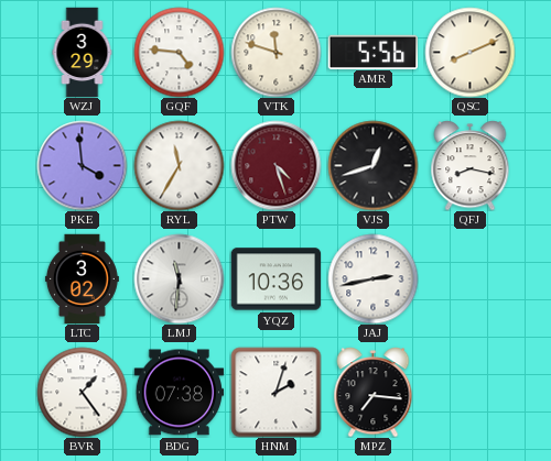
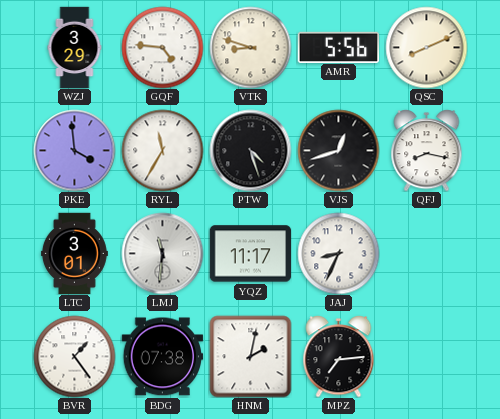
VTK: 11:48 -> 8:48 (250, 47)
PTW dial: burgundy -> black (250, 150)
LTC: 3:02 -> 3:01 (74, 253)
YQZ: 10:36 -> 11:17 (250, 254)
JAJ: 2:43 -> 8:34 (338, 253)
HNM: 2:03 -> 2:02 (250, 356)
MPZ: 7:16 -> 7:14 (339, 356)
